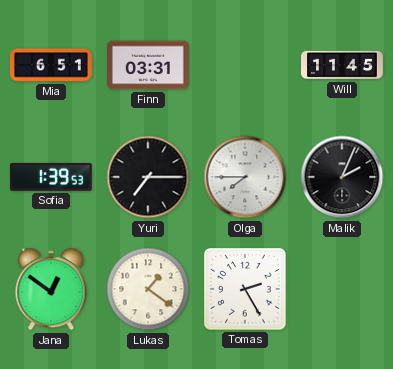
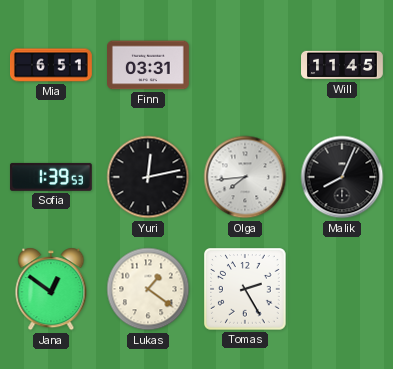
Yuri: 7:15 -> 12:13 (148, 177)
Olga: 7:45 -> 7:44 (245, 177)
Malik: 2:04 -> 8:04 (342, 177)
